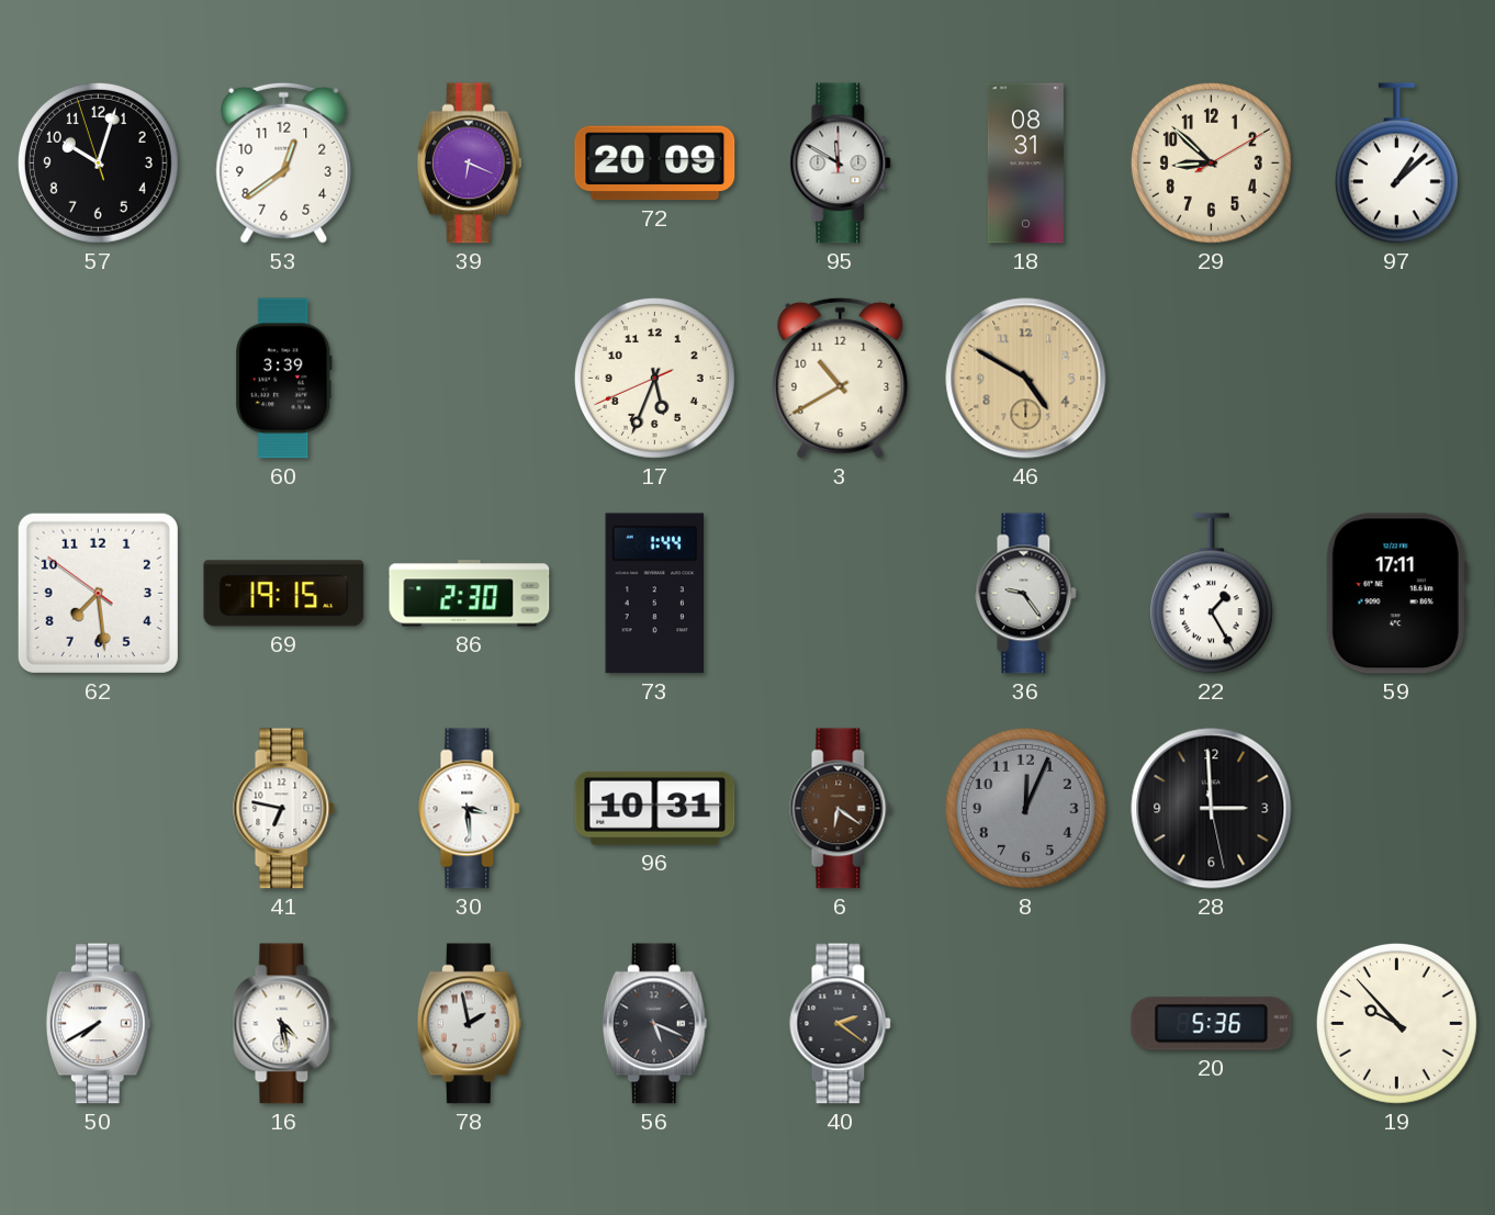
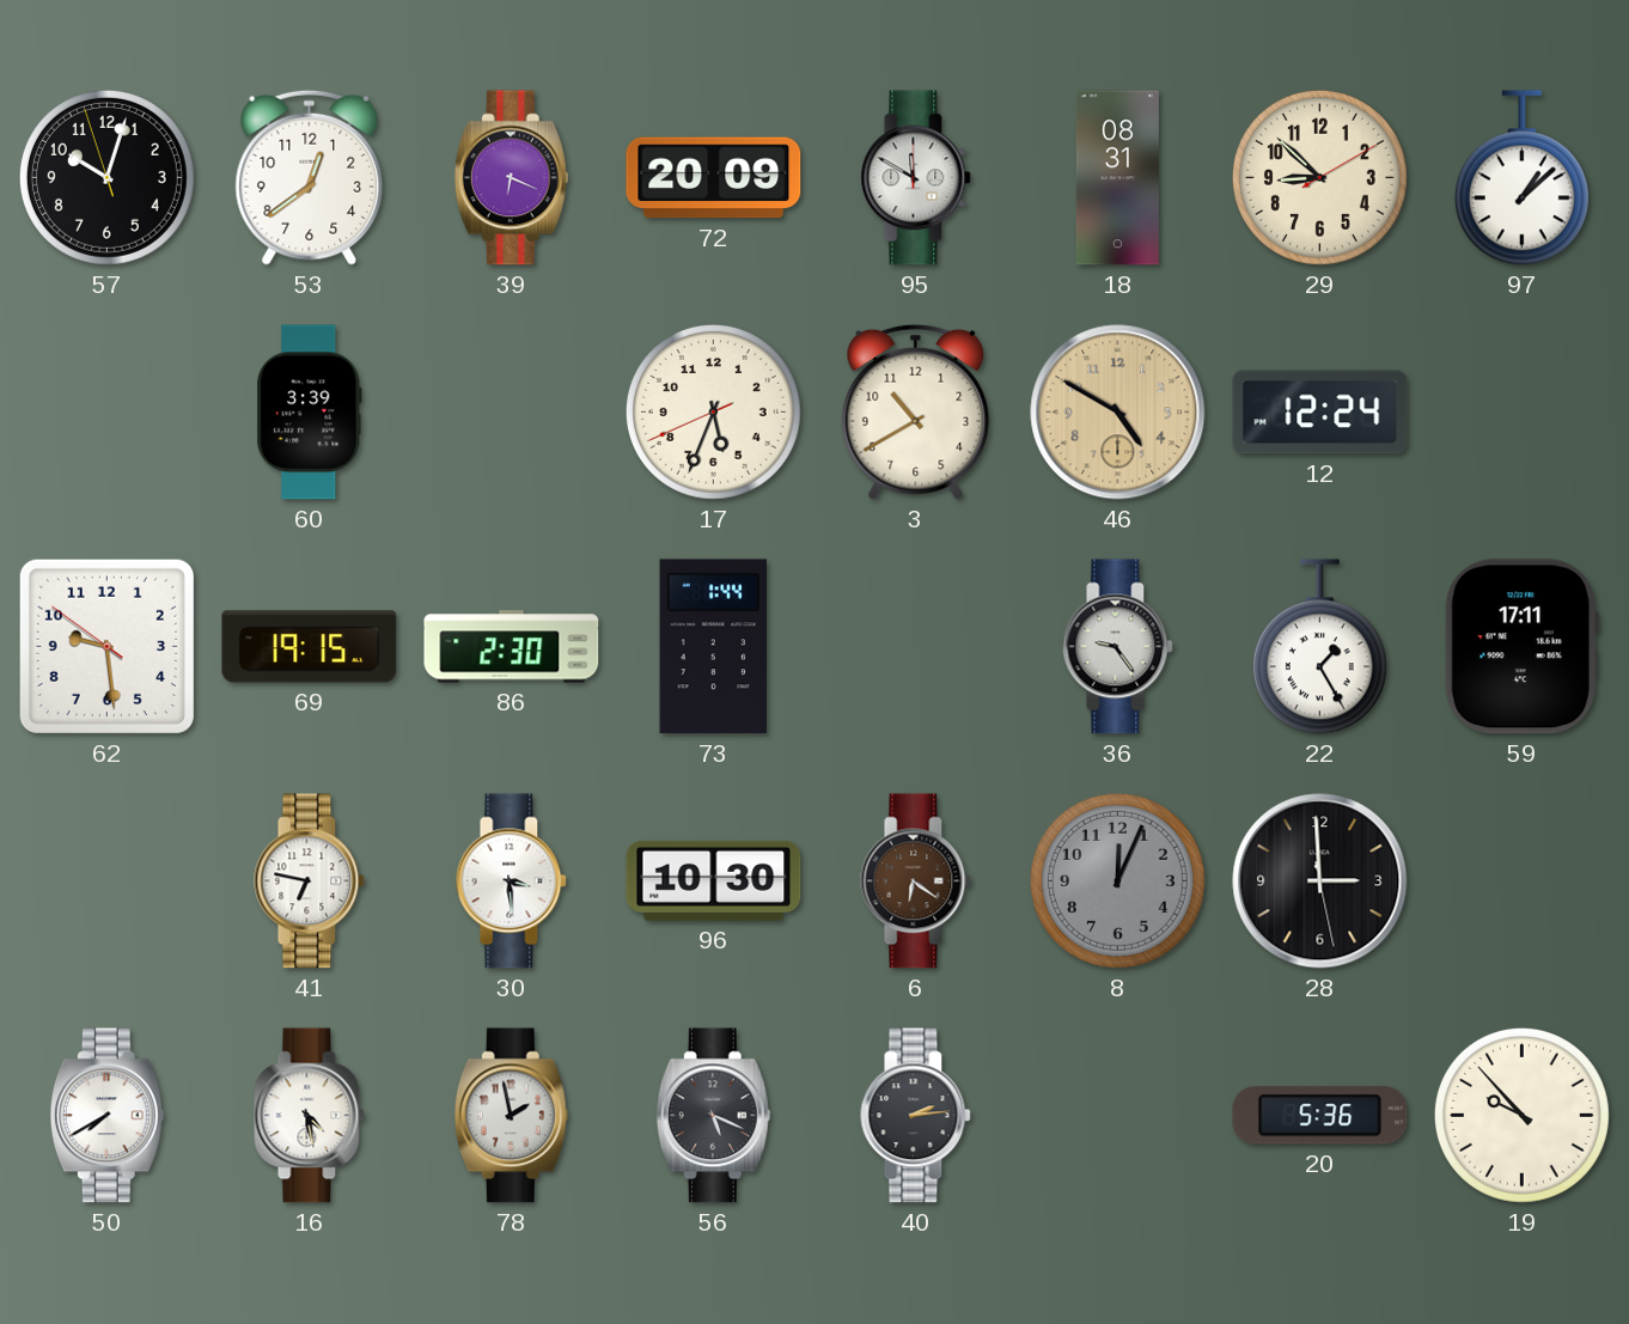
12: none -> 12:24 (1320, 413)
62: 7:28 -> 9:28 (106, 646)
96: 10:31 -> 10:30 (714, 880)
40: 2:21 -> 2:14 (916, 1116)
